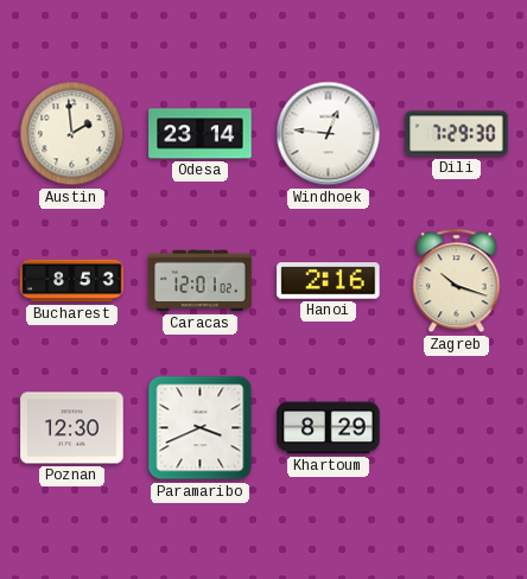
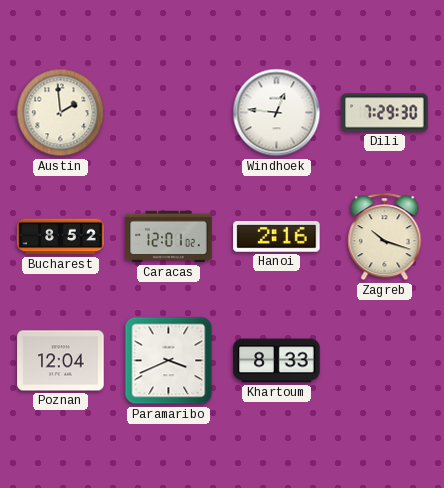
Odesa: 23:14 -> none (201, 134)
Bucharest: 8:53 -> 8:52 (61, 237)
Poznan: 12:30 -> 12:04 (61, 361)
Khartoum: 8:29 -> 8:33 (277, 361)
